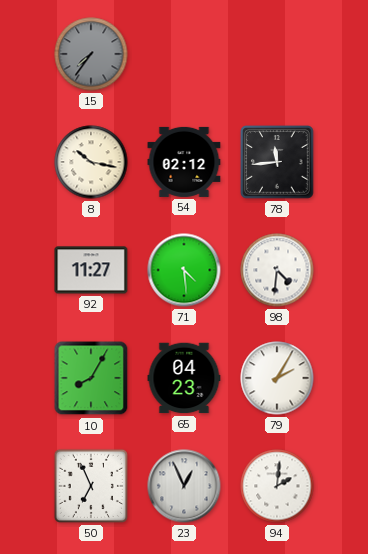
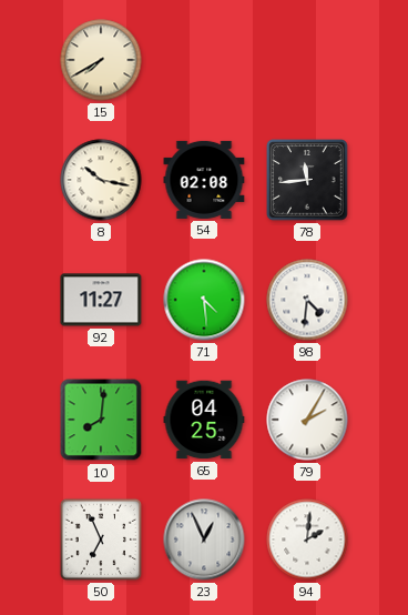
15: 7:36 -> 7:40 (101, 60)
15 dial: grey -> cream (101, 60)
54: 02:12 -> 02:08 (204, 180)
10: 8:05 -> 8:01 (101, 420)
65: 04:23 -> 04:25 (204, 420)
